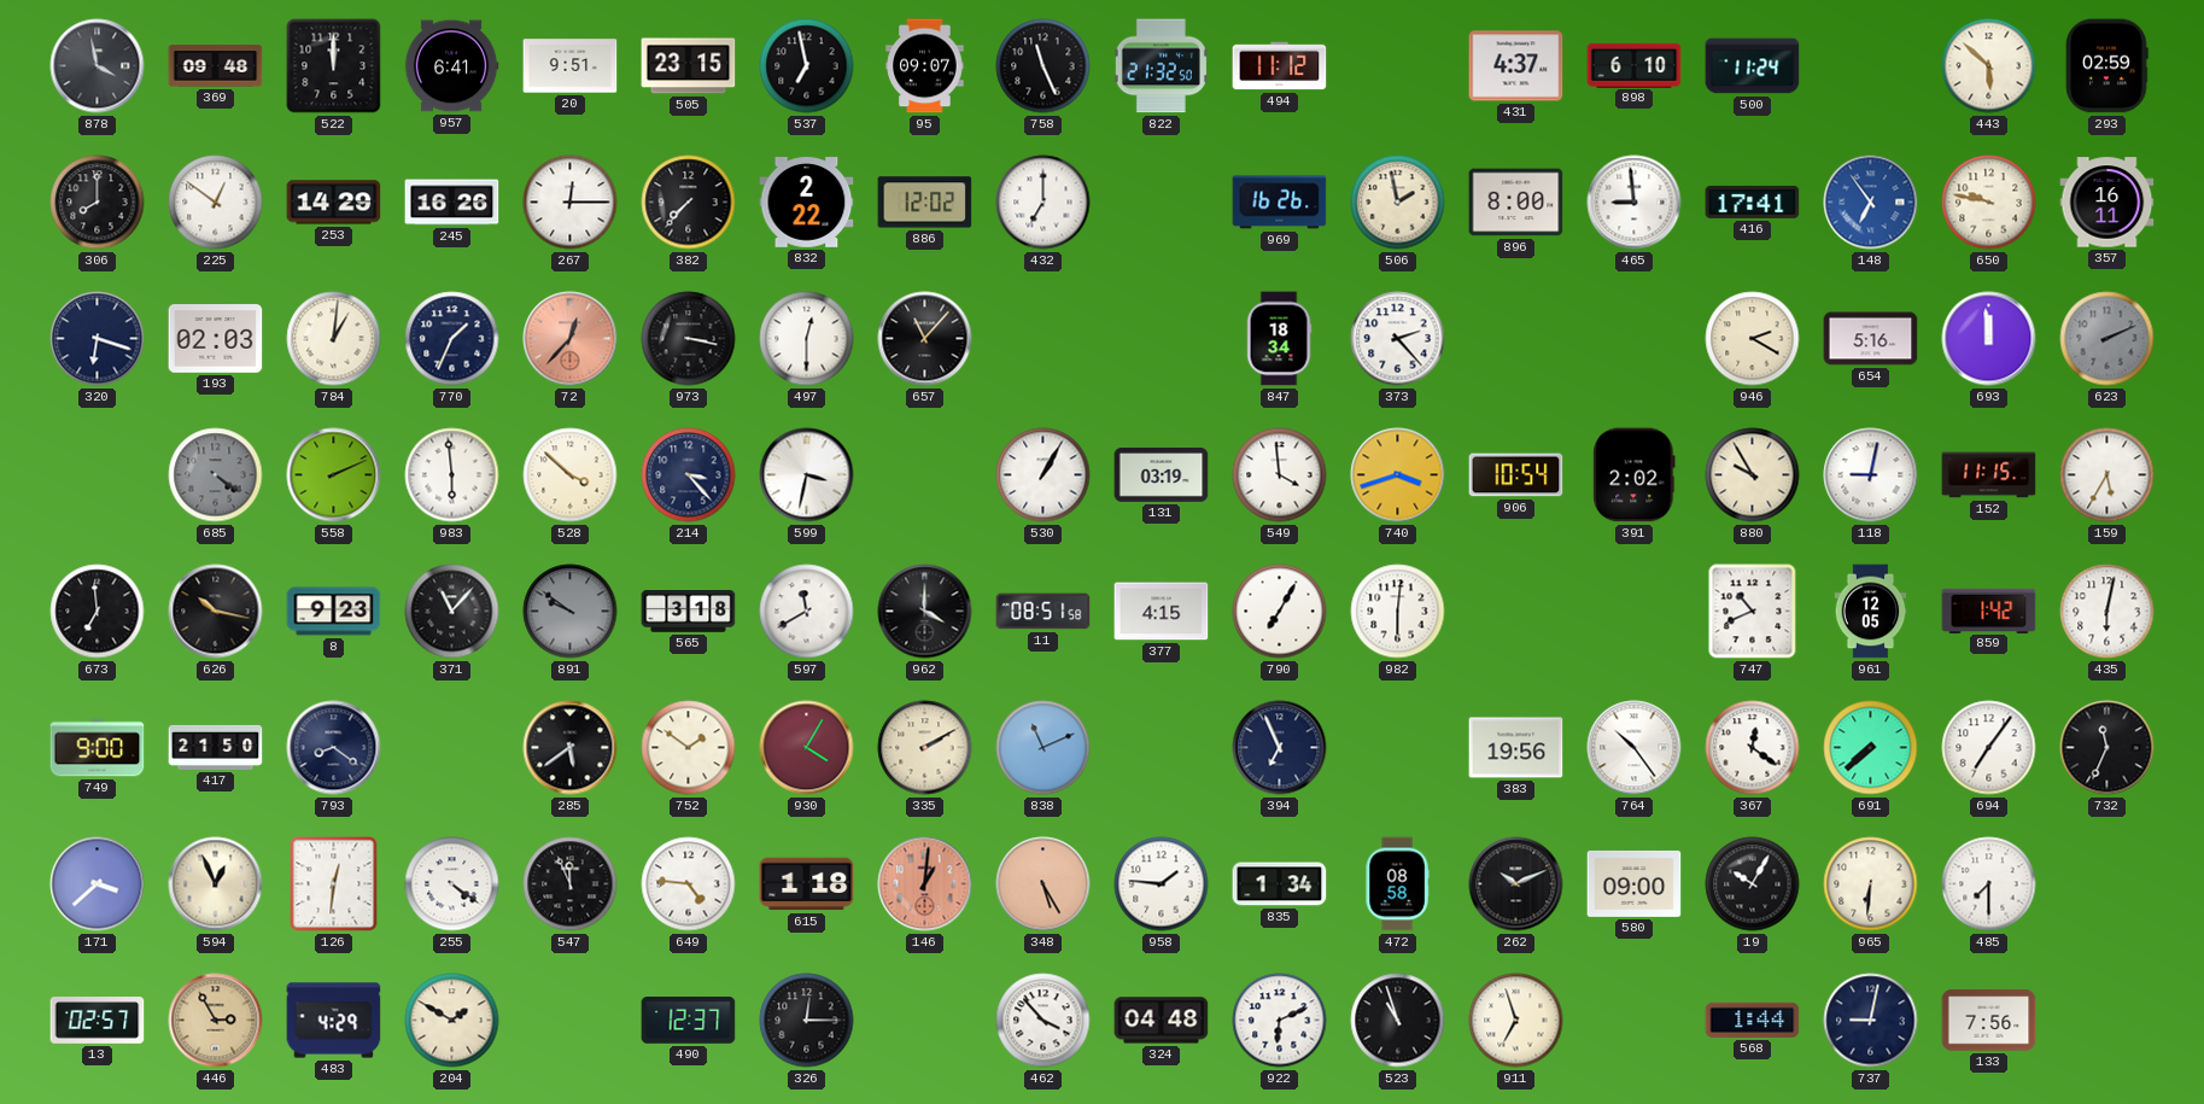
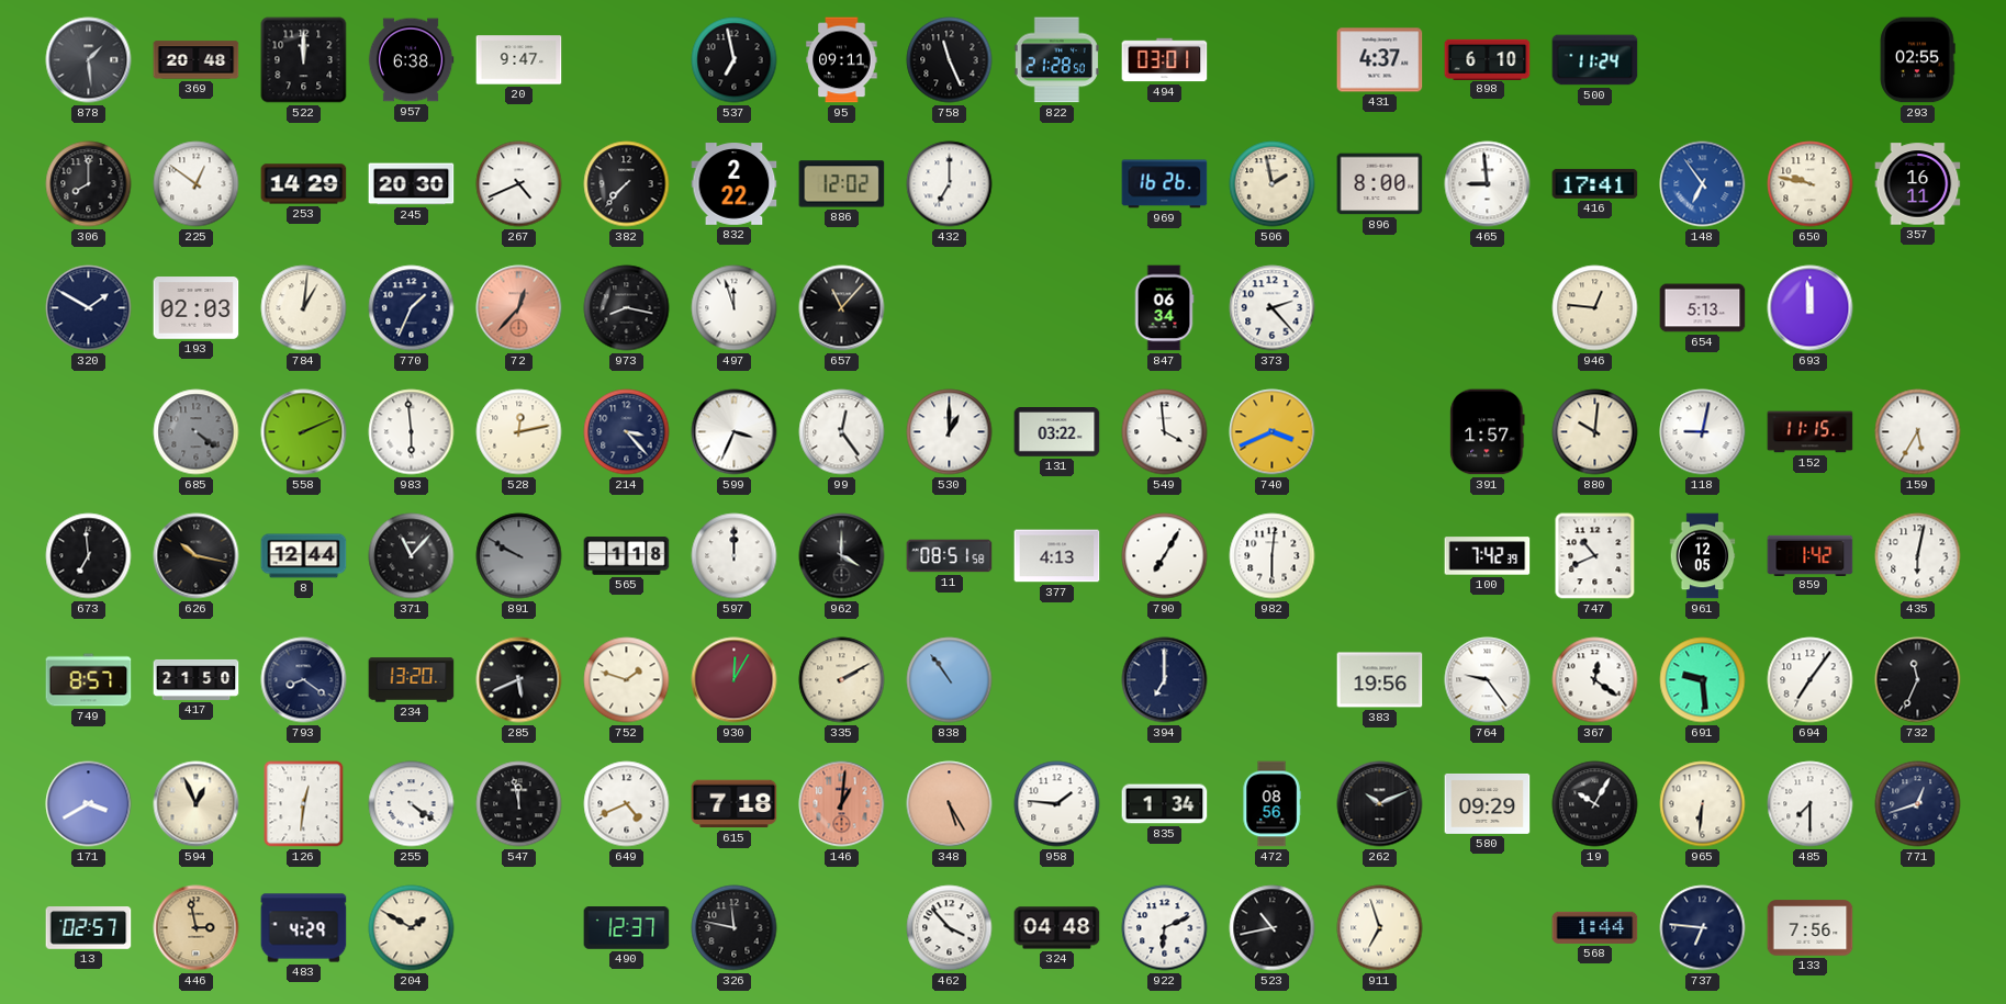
878: 3:58 -> 1:29 (89, 60)
369: 09:48 -> 20:48 (197, 60)
957: 6:41 -> 6:38 (411, 60)
20: 9:51 -> 9:47 (519, 60)
505: 23:15 -> none (689, 66)
95: 09:07 -> 09:11 (842, 60)
822: 21:32 -> 21:28 (1056, 60)
494: 11:12 -> 03:01 (1165, 60)
443: 5:52 -> none (1989, 66)
293: 02:59 -> 02:55 (1917, 60)
245: 16:26 -> 20:30 (412, 184)
267: 12:15 -> 4:41 (519, 184)
320: 6:18 -> 1:50 (89, 308)
973: 3:17 -> 8:17 (627, 308)
497: 12:30 -> 11:57 (735, 308)
847: 18:34 -> 06:34 (1164, 308)
946: 2:20 -> 12:46 (1595, 308)
654: 5:16 -> 5:13 (1703, 308)
623: 2:11 -> none (2107, 339)
528: 3:52 -> 12:13 (519, 432)
599: 3:32 -> 3:34 (735, 432)
99: none -> 12:24 (842, 432)
530: 1:05 -> 1:00 (950, 432)
131: 03:19 -> 03:22 (1057, 432)
740: 3:42 -> 3:41 (1273, 432)
906: 10:54 -> none (1516, 475)
391: 2:02 -> 1:57 (1488, 432)
880: 9:55 -> 10:01 (1595, 432)
8: 9:23 -> 12:44 (304, 556)
891: 9:51 -> 9:50 (519, 556)
565: 3:18 -> 1:18 (627, 556)
597: 11:40 -> 12:00 (735, 556)
377: 4:15 -> 4:13 (1057, 556)
100: none -> 7:42 (1488, 556)
749: 9:00 -> 8:57 (89, 680)
234: none -> 13:20 (412, 680)
285: 5:39 -> 5:41 (519, 680)
752: 1:51 -> 1:48 (627, 680)
930: 4:05 -> 12:05 (735, 680)
838: 11:11 -> 10:54 (950, 680)
394: 6:56 -> 7:00 (1165, 680)
764: 10:24 -> 9:24 (1488, 680)
691: 7:38 -> 9:29 (1703, 680)
171: 3:38 -> 3:40 (89, 804)
547: 11:56 -> 11:58 (519, 804)
649: 4:46 -> 4:41 (627, 804)
615: 1:18 -> 7:18 (735, 804)
472: 08:58 -> 08:56 (1271, 804)
580: 09:00 -> 09:29 (1488, 803)
771: none -> 12:42 (1918, 804)
446: 2:55 -> 2:58 (197, 928)
326: 12:15 -> 11:47 (735, 928)
523: 10:57 -> 10:43 (1273, 928)
737: 9:02 -> 6:46 (1703, 928)
